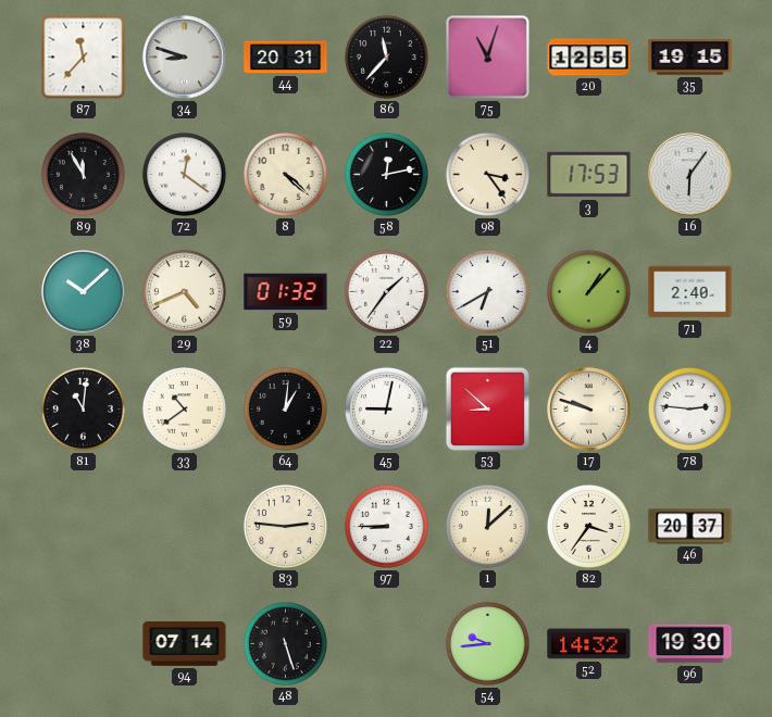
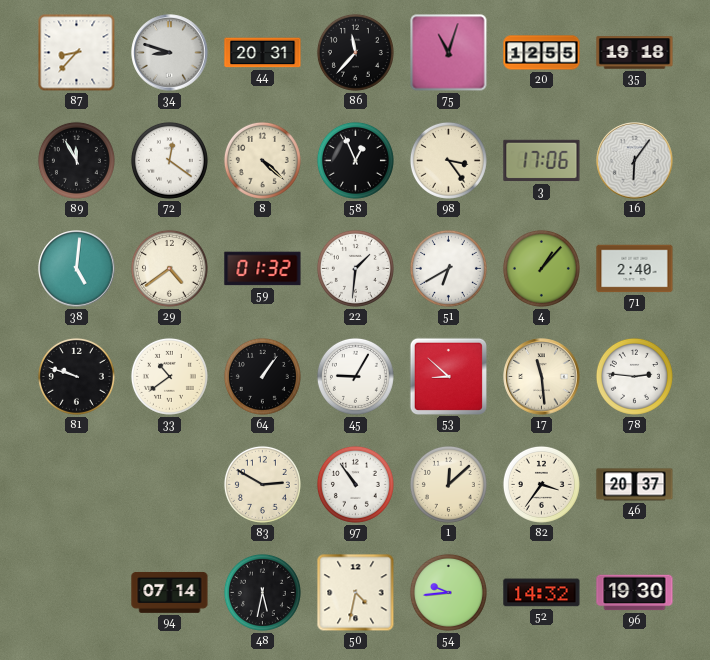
87: 11:37 -> 8:37 (77, 53)
35: 19:15 -> 19:18 (635, 53)
58: 12:13 -> 12:56 (355, 160)
3: 17:53 -> 17:06 (542, 161)
38: 10:08 -> 5:01 (77, 269)
29: 4:41 -> 4:39 (169, 268)
22: 1:36 -> 1:31 (355, 268)
81: 11:01 -> 9:48 (76, 376)
64: 1:01 -> 1:06 (262, 376)
45: 9:02 -> 9:05 (355, 376)
17: 9:48 -> 11:29 (542, 377)
83: 2:46 -> 2:50 (262, 484)
97: 8:45 -> 10:54 (355, 484)
48: 5:27 -> 5:32 (262, 592)
50: none -> 4:32 (356, 593)
